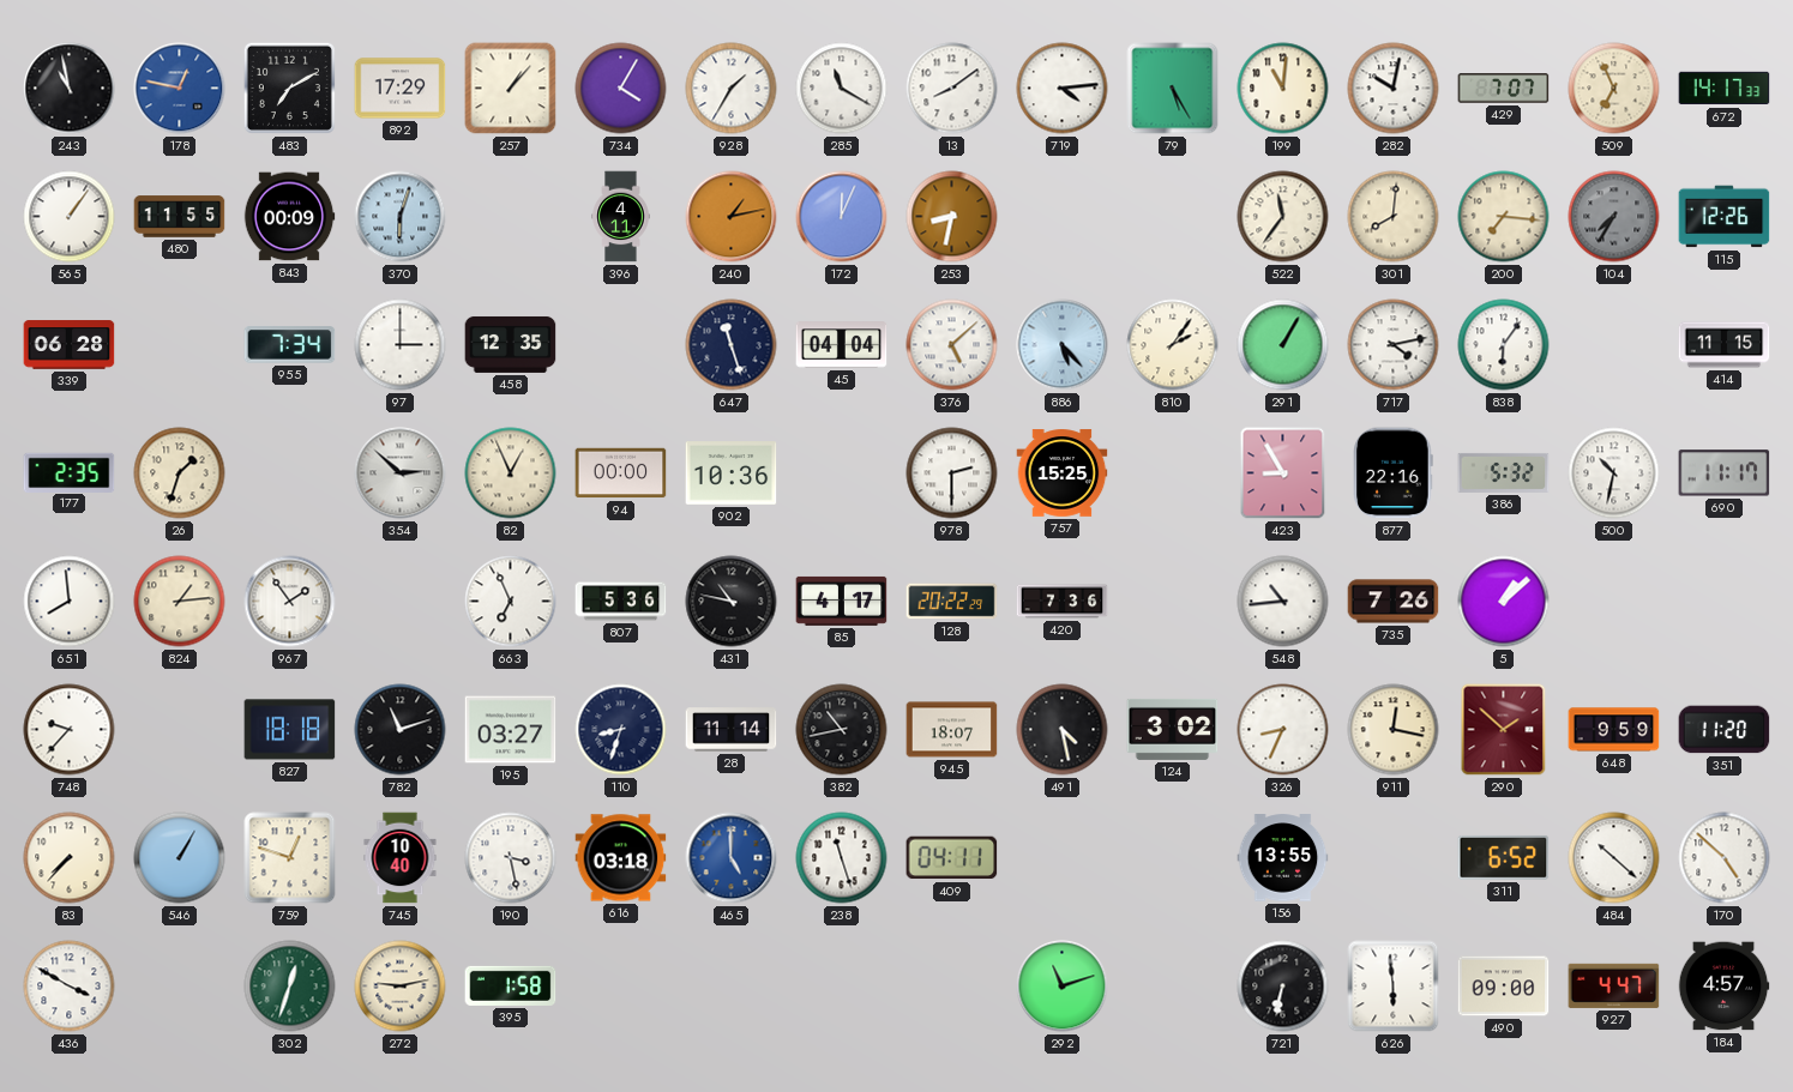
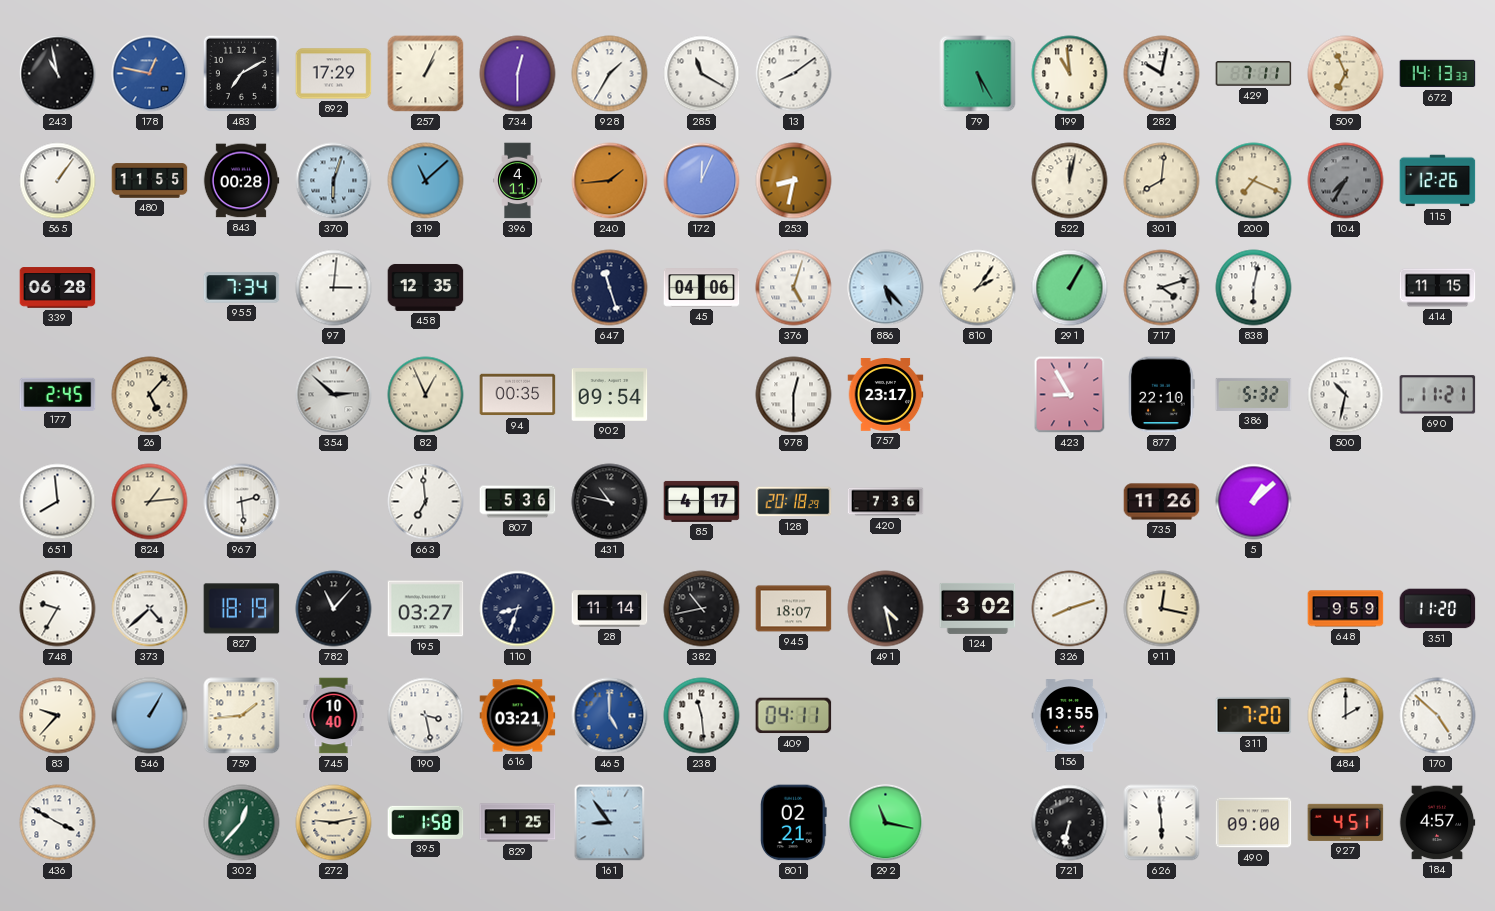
257: 1:07 -> 1:04 (426, 74)
734: 4:05 -> 12:30 (518, 74)
719: 4:14 -> none (1063, 89)
199: 11:01 -> 10:59 (1070, 74)
429: 7:07 -> 7:11 (1254, 74)
672: 14:17 -> 14:13 (1438, 74)
843: 00:09 -> 00:28 (241, 181)
319: none -> 11:08 (426, 181)
240: 1:13 -> 1:44 (610, 181)
522: 11:36 -> 12:02 (1070, 181)
200: 7:16 -> 7:19 (1254, 181)
97: 3:00 -> 3:01 (334, 288)
45: 04:04 -> 04:06 (702, 288)
376: 5:08 -> 5:03 (794, 288)
717: 4:13 -> 4:12 (1162, 288)
838: 6:06 -> 6:02 (1254, 288)
177: 2:35 -> 2:45 (58, 394)
26: 1:33 -> 5:07 (150, 395)
94: 00:00 -> 00:35 (518, 395)
902: 10:36 -> 09:54 (610, 395)
978: 2:30 -> 12:30 (794, 395)
757: 15:25 -> 23:17 (886, 395)
877: 22:16 -> 22:10 (1162, 395)
690: 11:17 -> 11:21 (1438, 395)
967: 1:54 -> 2:29 (242, 502)
663: 6:56 -> 6:59 (426, 502)
128: 20:22 -> 20:18 (794, 502)
548: 10:44 -> none (1283, 602)
735: 7:26 -> 11:26 (1162, 502)
748: 9:37 -> 9:35 (58, 609)
373: none -> 4:38 (150, 609)
827: 18:18 -> 18:19 (242, 609)
782: 11:12 -> 11:07 (334, 609)
326: 8:34 -> 8:12 (1070, 609)
290: 1:52 -> none (1504, 730)
83: 7:37 -> 9:37 (58, 716)
759: 12:48 -> 1:44 (242, 716)
616: 03:18 -> 03:21 (518, 716)
238: 11:27 -> 11:29 (702, 716)
311: 6:52 -> 7:20 (1254, 715)
484: 10:22 -> 2:00 (1346, 716)
302: 12:33 -> 12:37 (242, 823)
829: none -> 1:25 (518, 823)
161: none -> 8:54 (610, 823)
801: none -> 02:21 (793, 823)
292: 11:12 -> 11:17 (886, 823)
927: 4:47 -> 4:51 (1346, 822)
